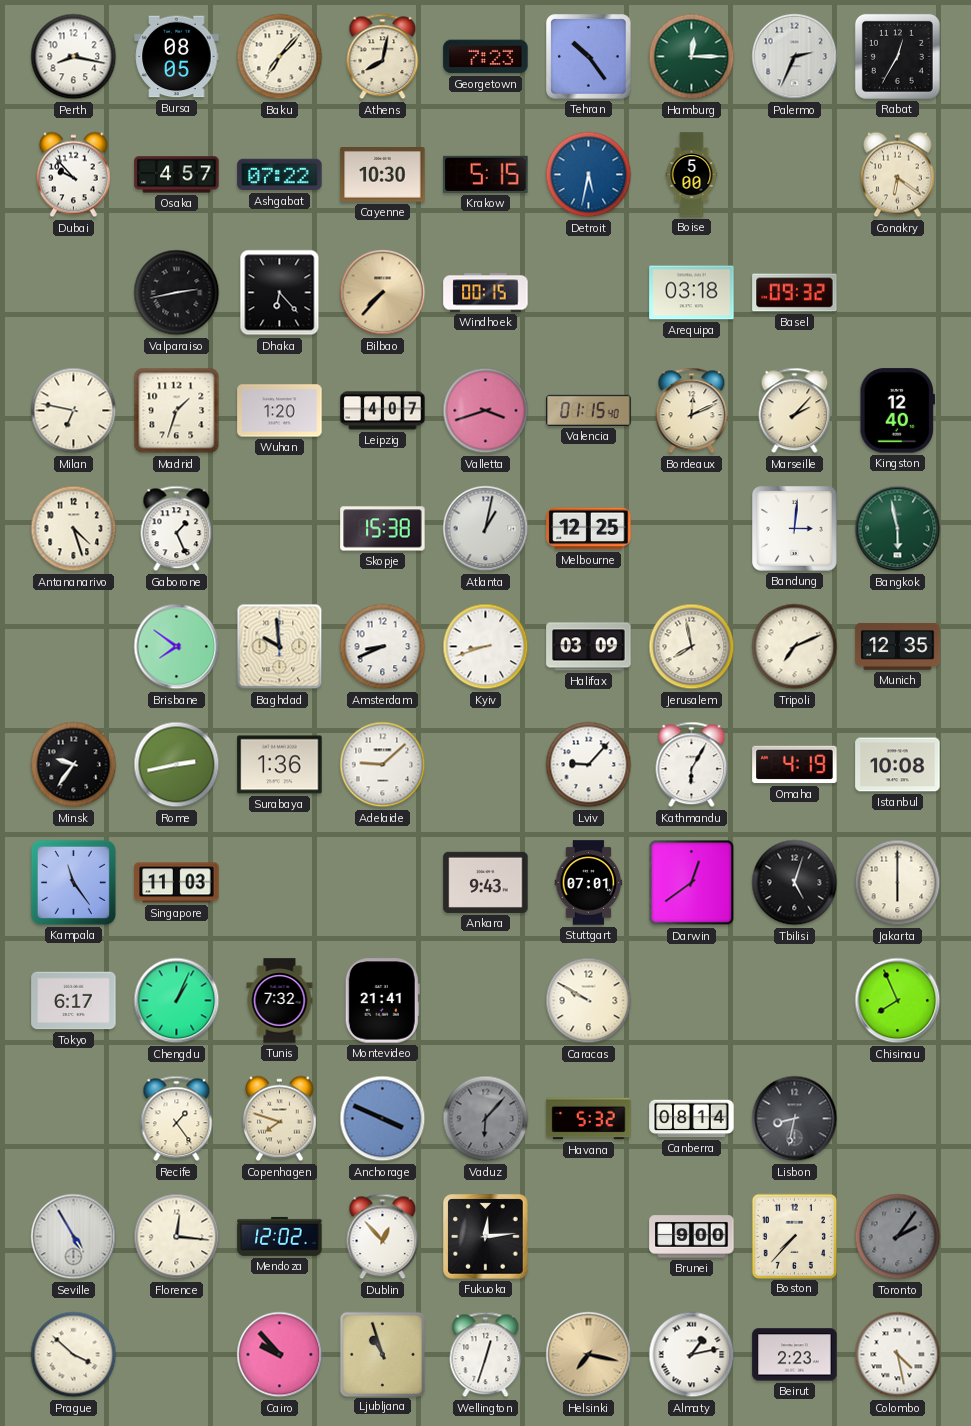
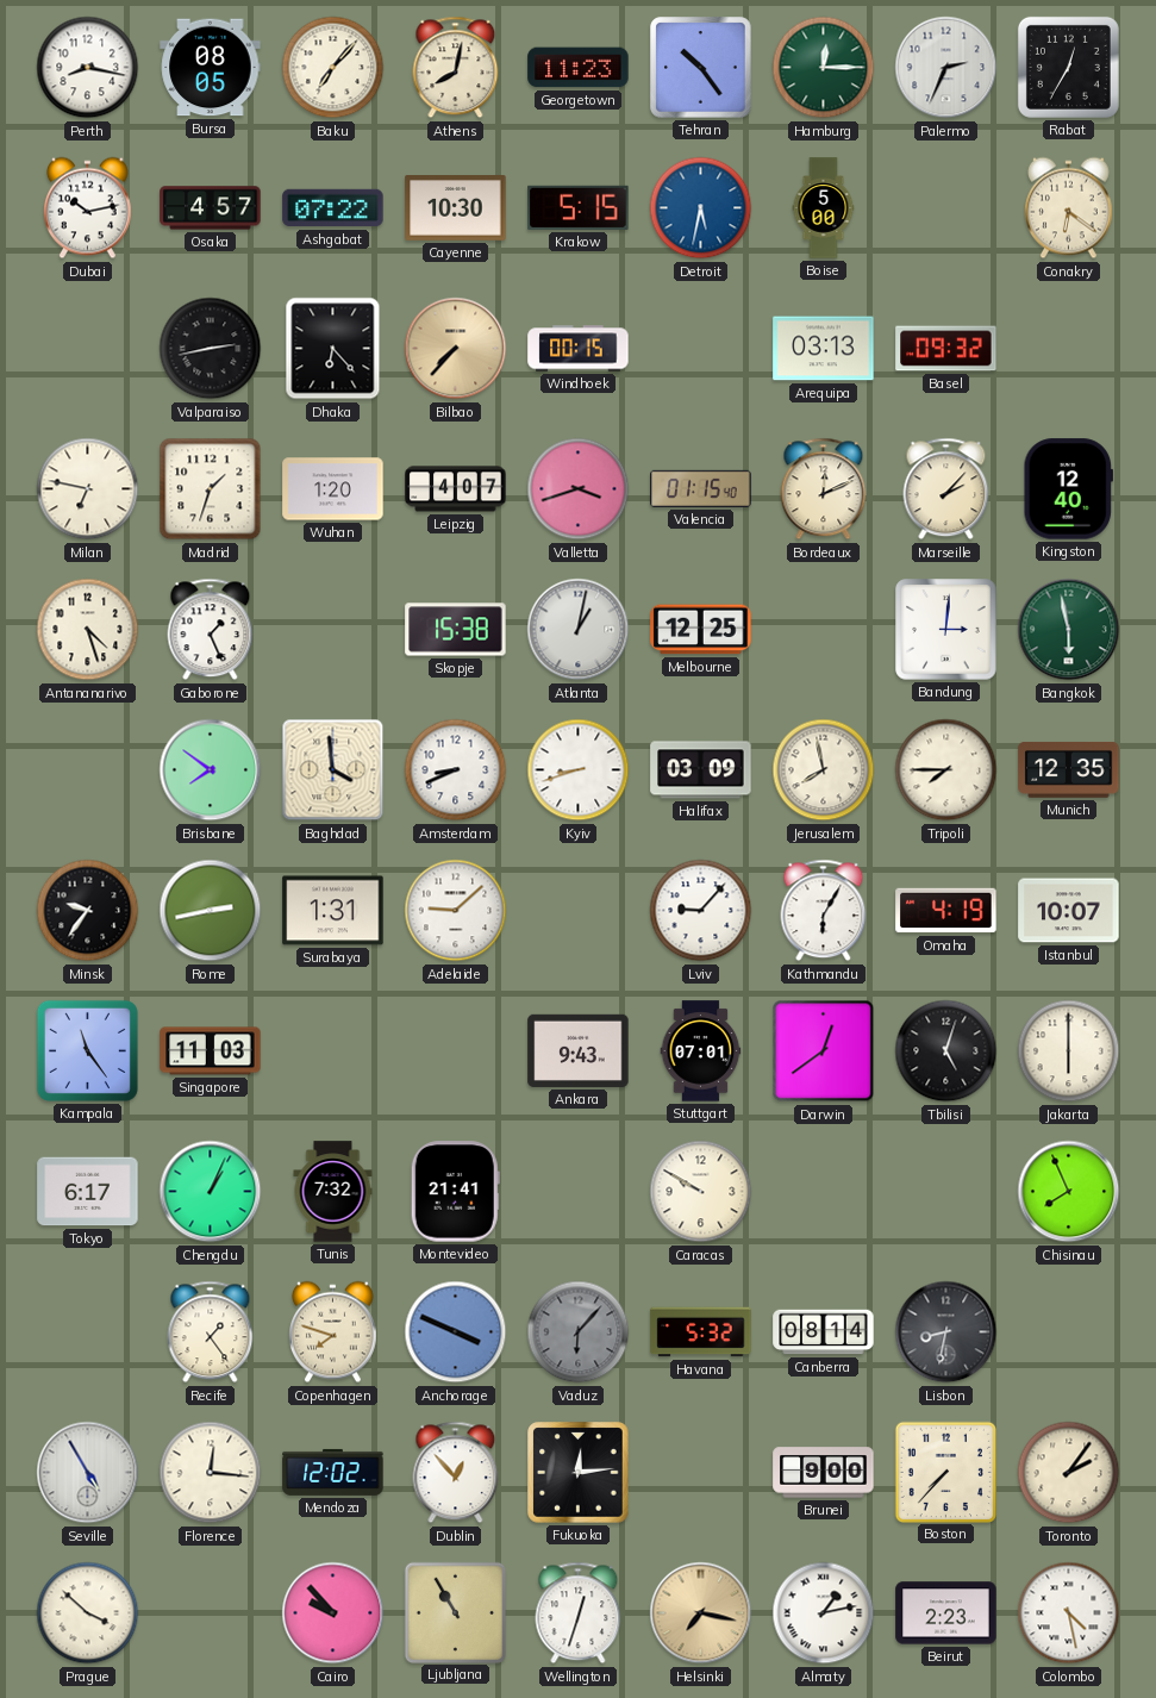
Georgetown: 7:23 -> 11:23 (579, 68)
Dubai: 9:53 -> 10:13 (88, 208)
Arequipa: 03:18 -> 03:13 (824, 349)
Baghdad: 9:59 -> 3:59 (333, 770)
Tripoli: 7:11 -> 7:45 (946, 770)
Surabaya: 1:36 -> 1:31 (333, 911)
Istanbul: 10:08 -> 10:07 (1069, 911)
Toronto dial: grey -> cream (1069, 1473)
Ljubljana: 10:57 -> 10:55 (455, 1612)
